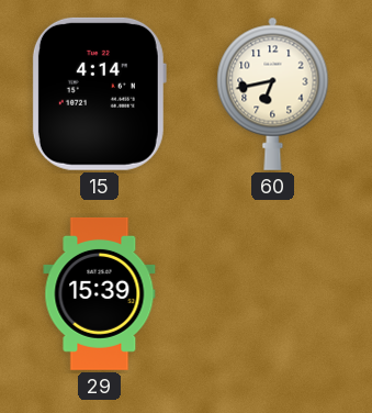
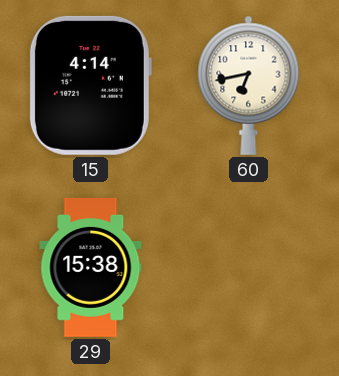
29: 15:39 -> 15:38 (91, 267)
